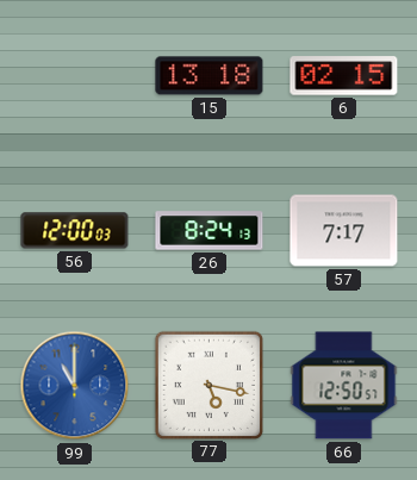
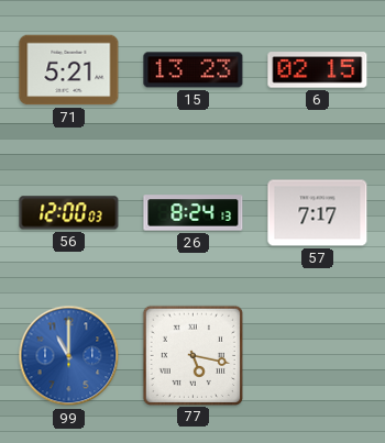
71: none -> 5:21 (69, 70)
15: 13:18 -> 13:23 (194, 70)
66: 12:50 -> none (344, 386)
